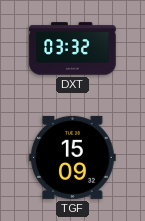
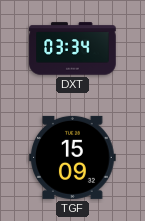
DXT: 03:32 -> 03:34 (73, 49)
